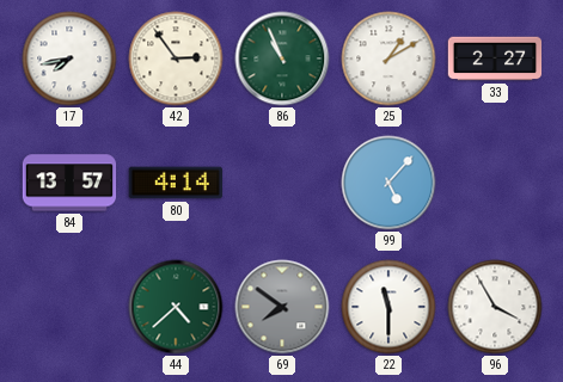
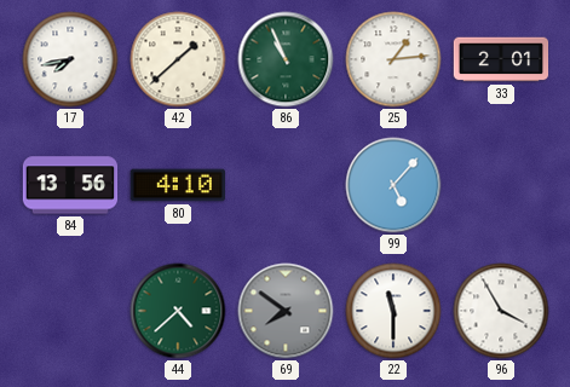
42: 2:54 -> 1:38 (178, 59)
25: 1:10 -> 1:14 (393, 59)
33: 2:27 -> 2:01 (501, 59)
84: 13:57 -> 13:56 (70, 185)
80: 4:14 -> 4:10 (177, 185)
